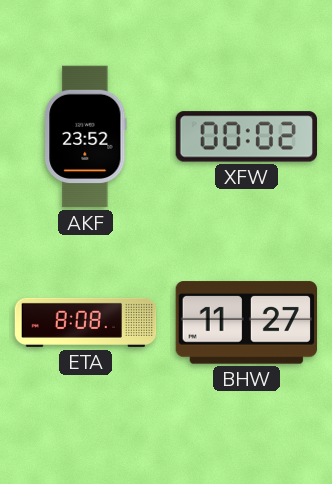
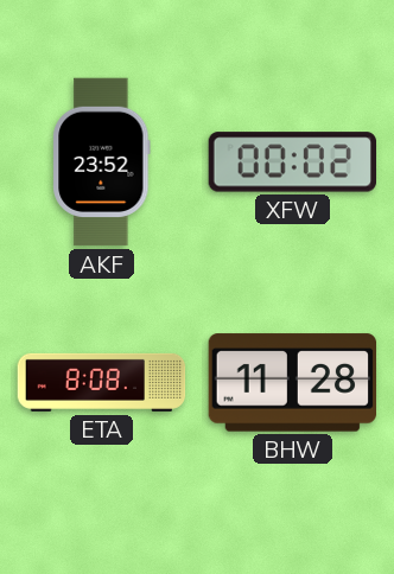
BHW: 11:27 -> 11:28 (292, 383)
